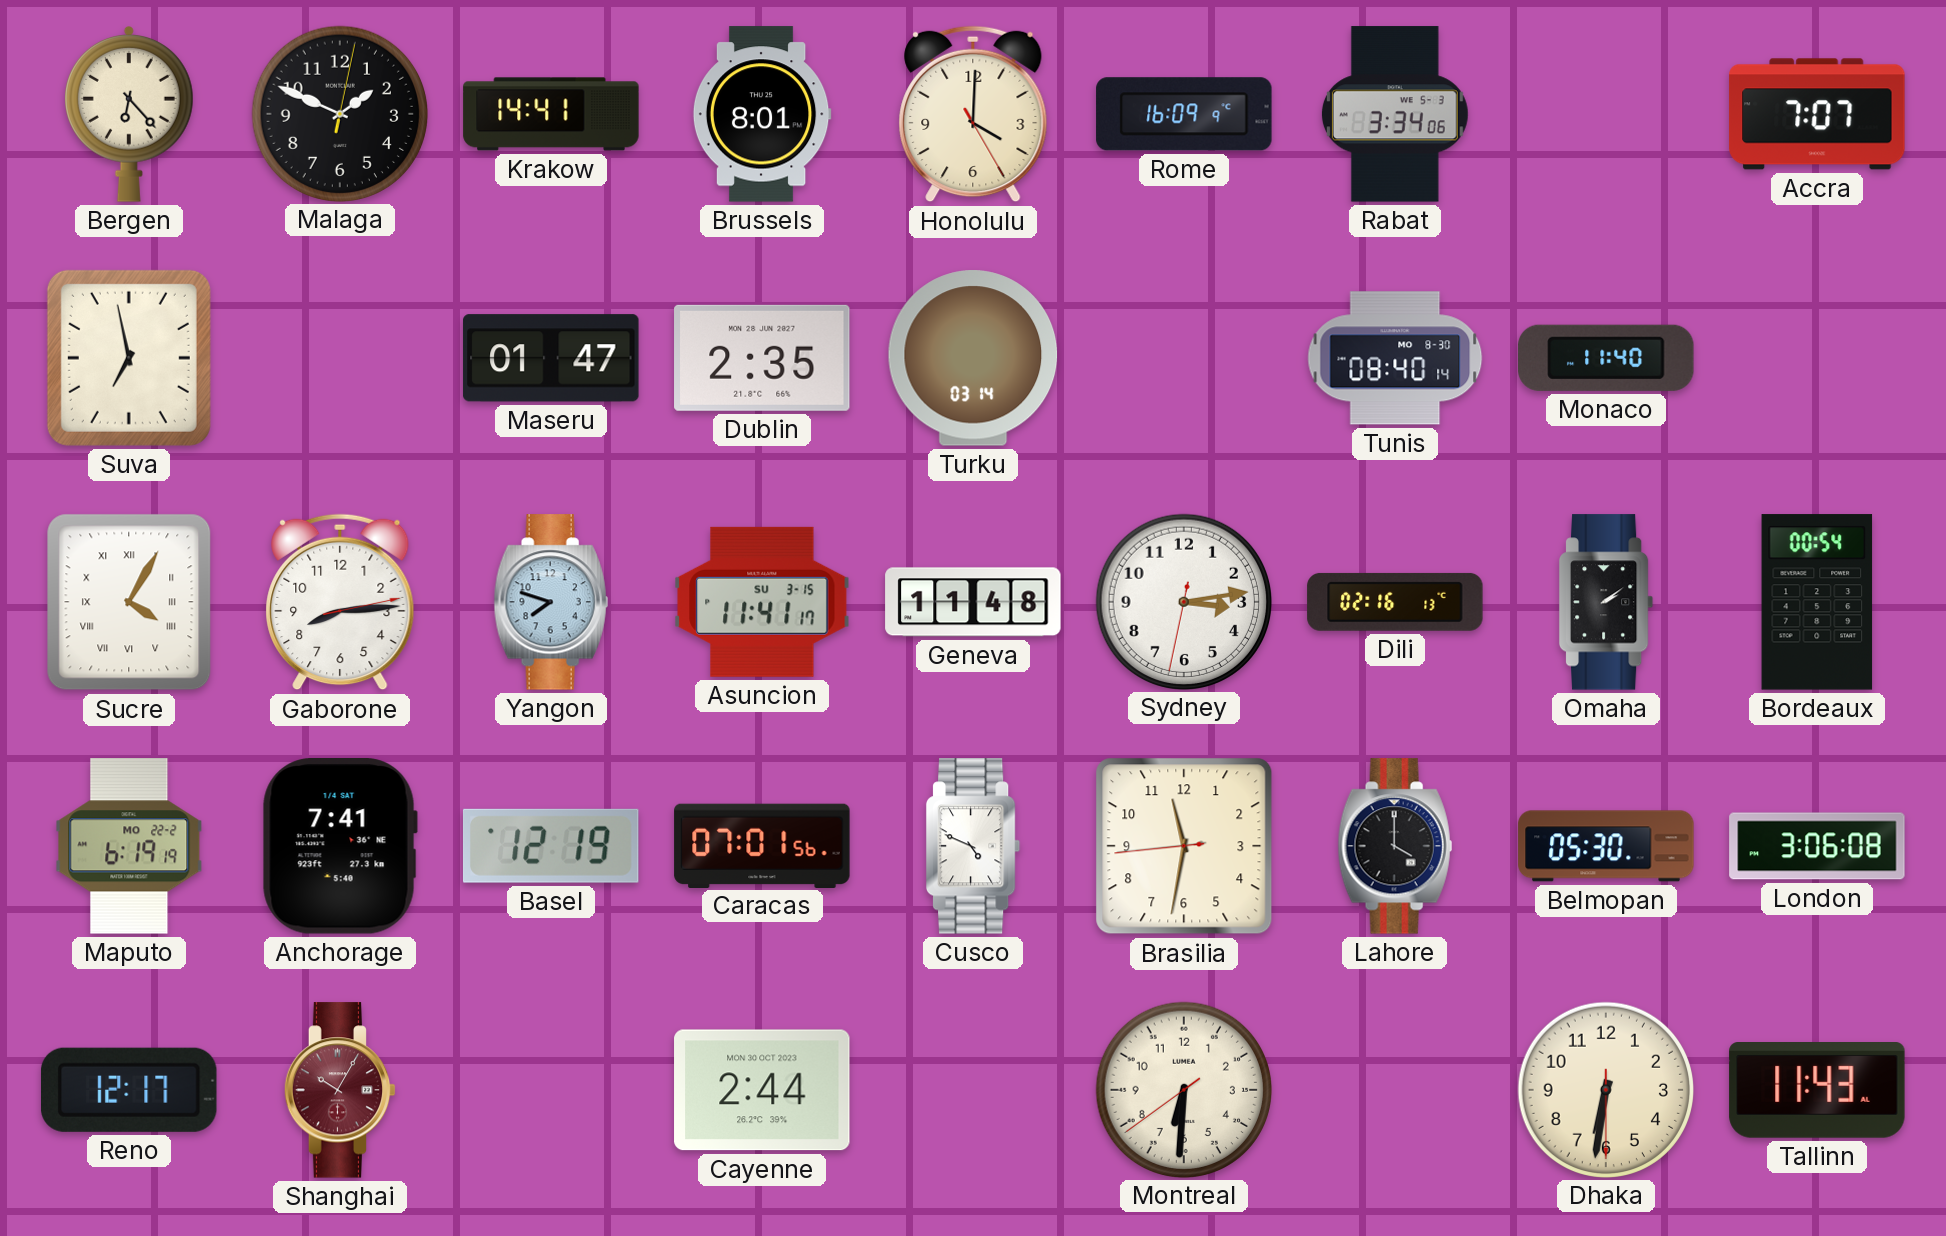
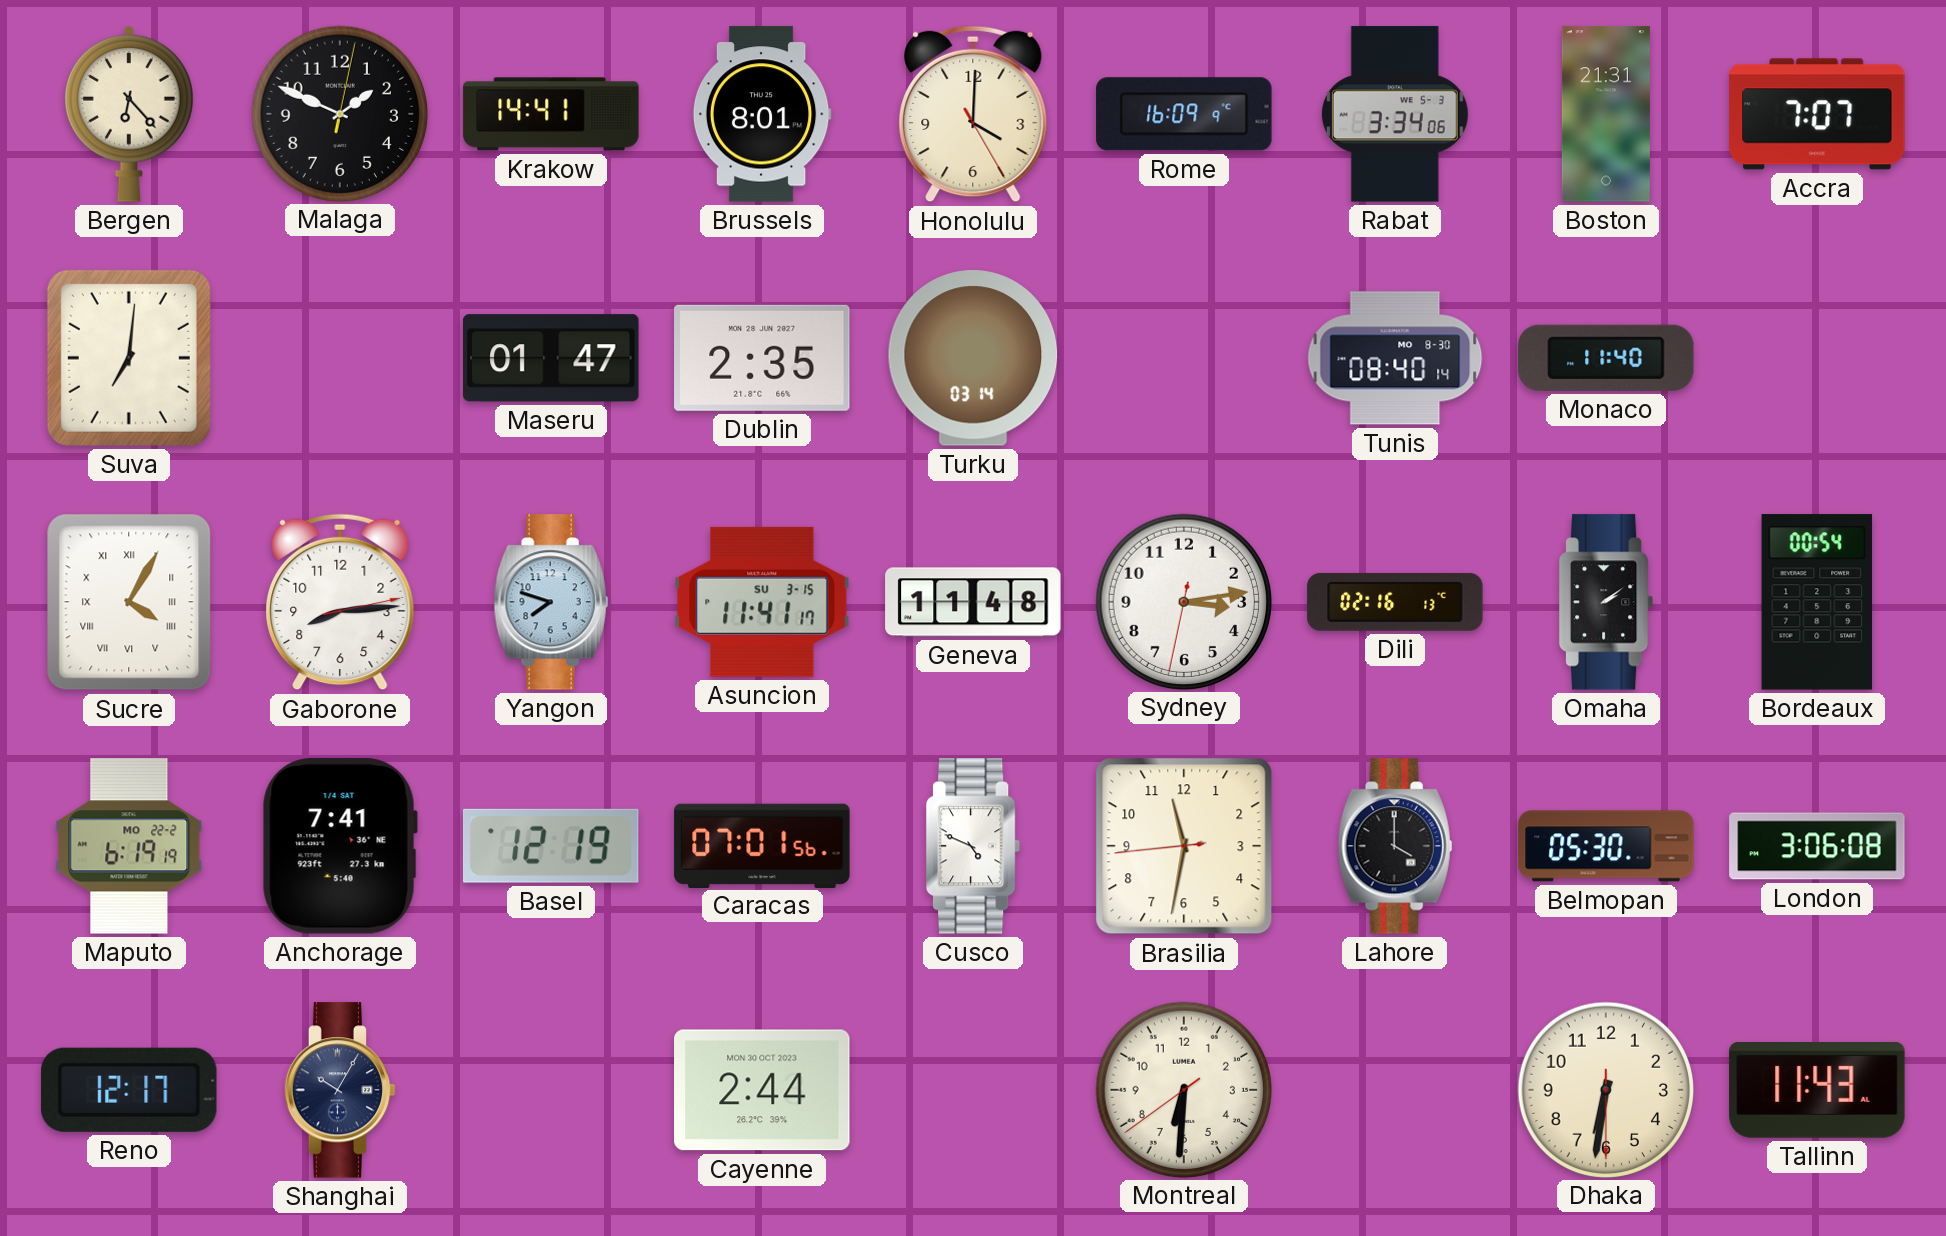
Boston: none -> 21:31 (1606, 114)
Suva: 6:58 -> 7:01 (129, 358)
Shanghai dial: burgundy -> navy (340, 1090)
